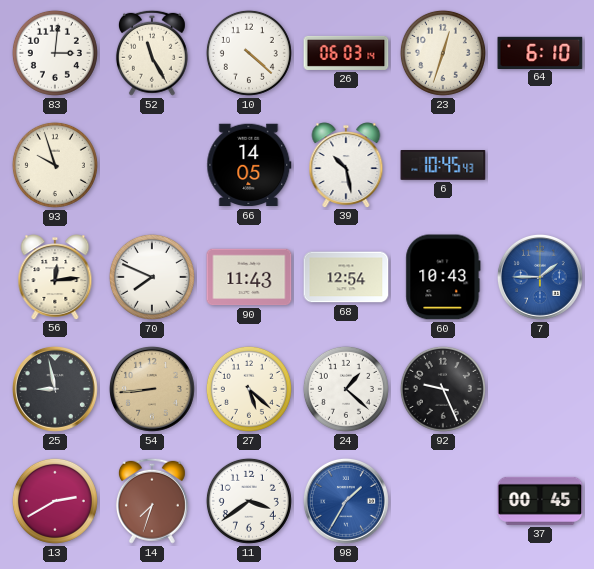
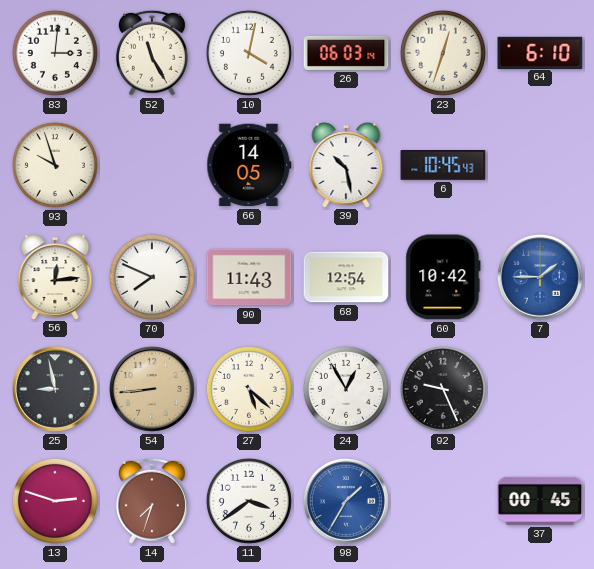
10: 4:22 -> 4:02 (249, 53)
60: 10:43 -> 10:42 (443, 277)
24: 1:22 -> 12:55 (346, 389)
13: 2:40 -> 2:48 (55, 501)
